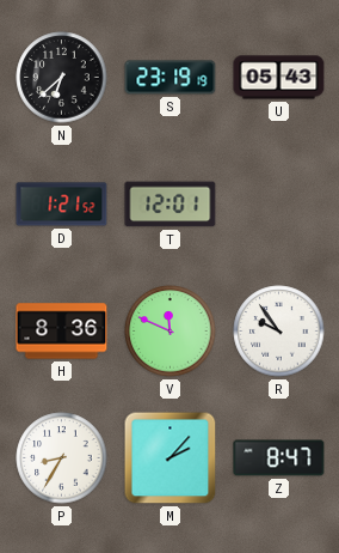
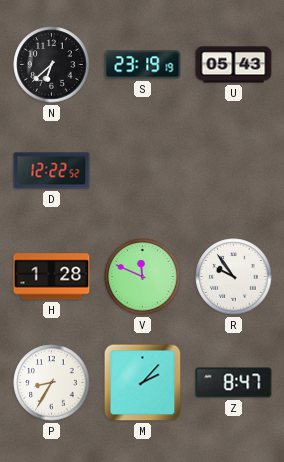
D: 1:21 -> 12:22 (52, 171)
T: 12:01 -> none (171, 205)
H: 8:36 -> 1:28 (52, 277)
